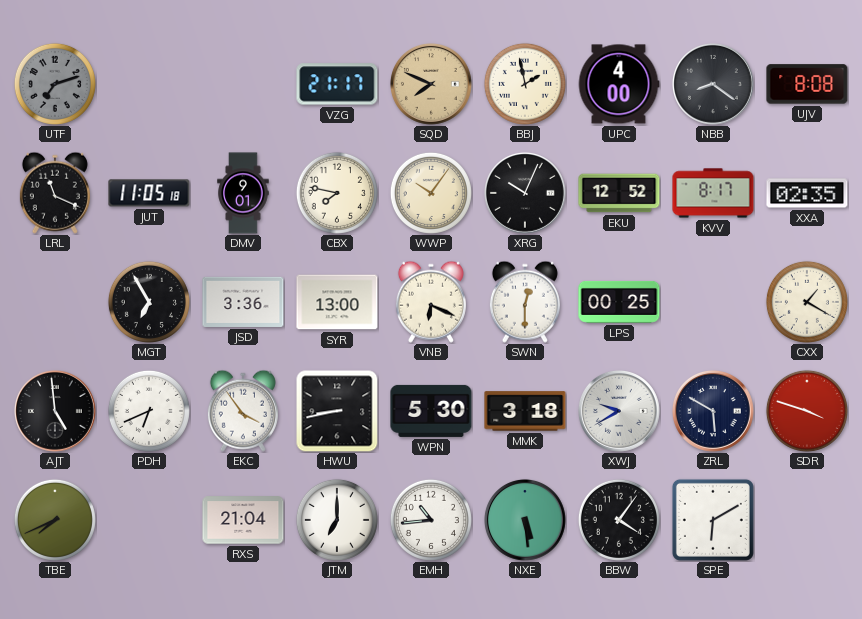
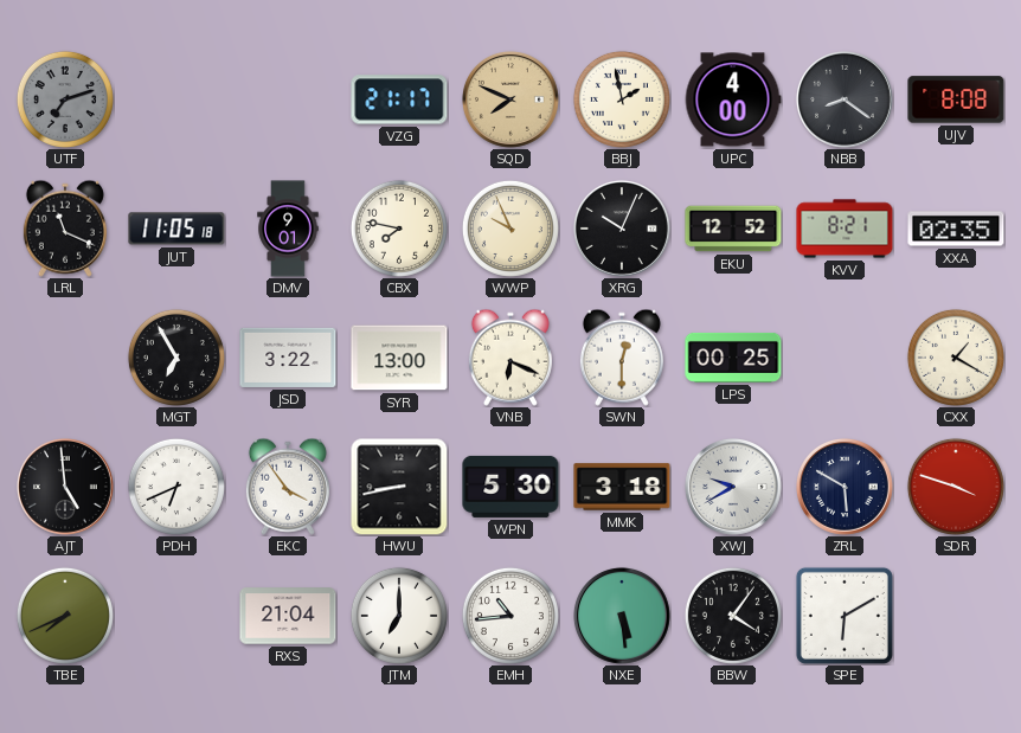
WWP: 10:06 -> 9:56 (510, 229)
KVV: 8:17 -> 8:21 (845, 229)
JSD: 3:36 -> 3:22 (288, 358)
